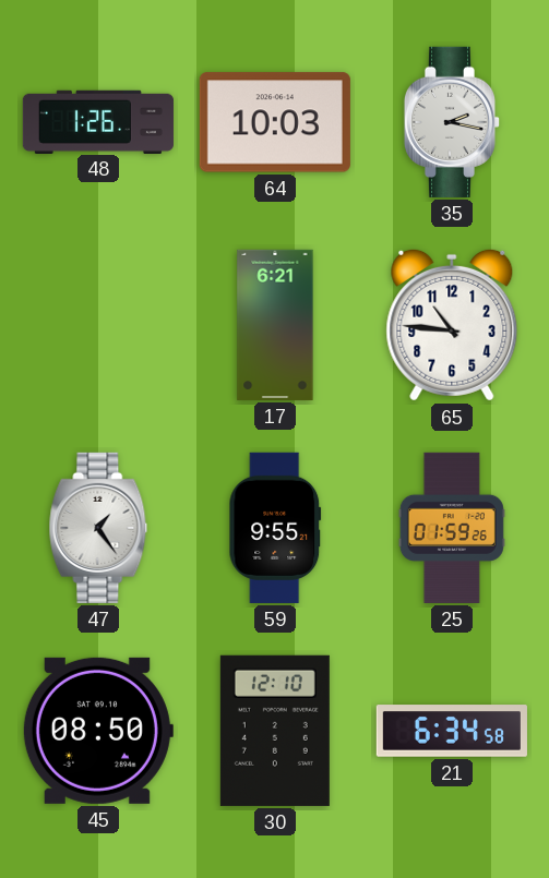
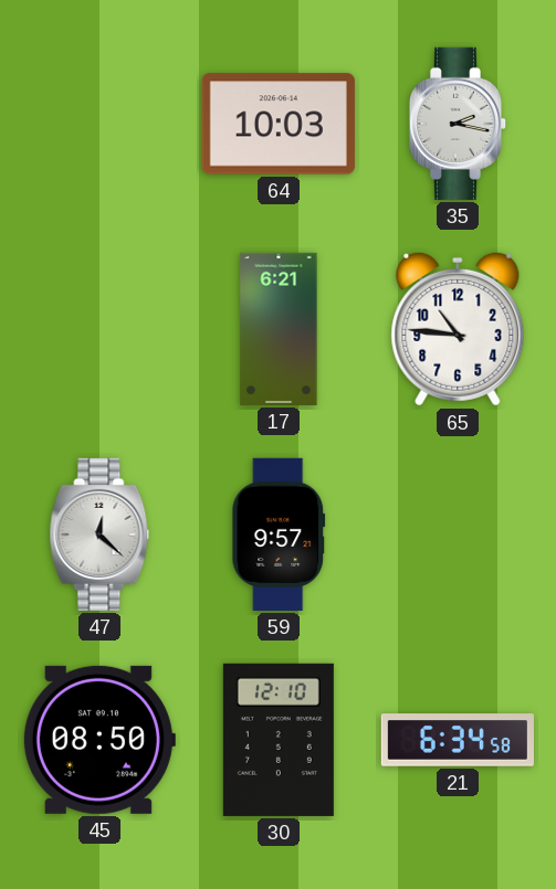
48: 1:26 -> none (98, 121)
47: 1:24 -> 12:22 (99, 535)
59: 9:55 -> 9:57 (279, 535)
25: 01:59 -> none (452, 528)
